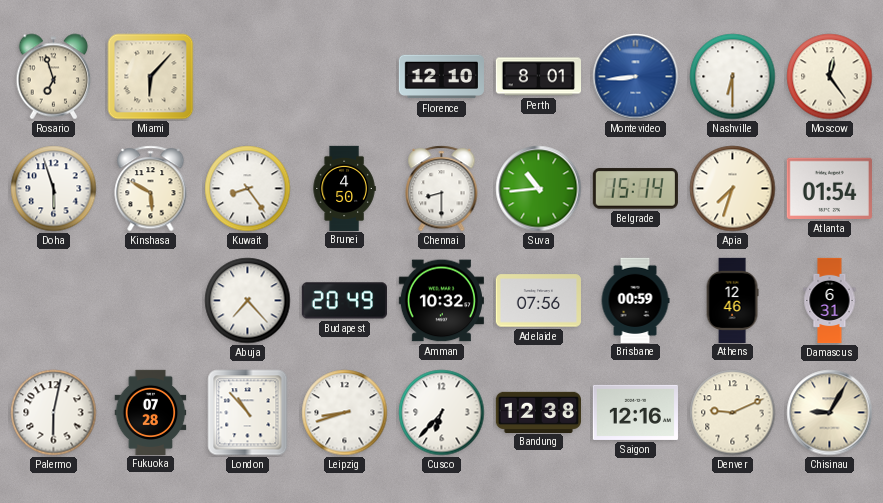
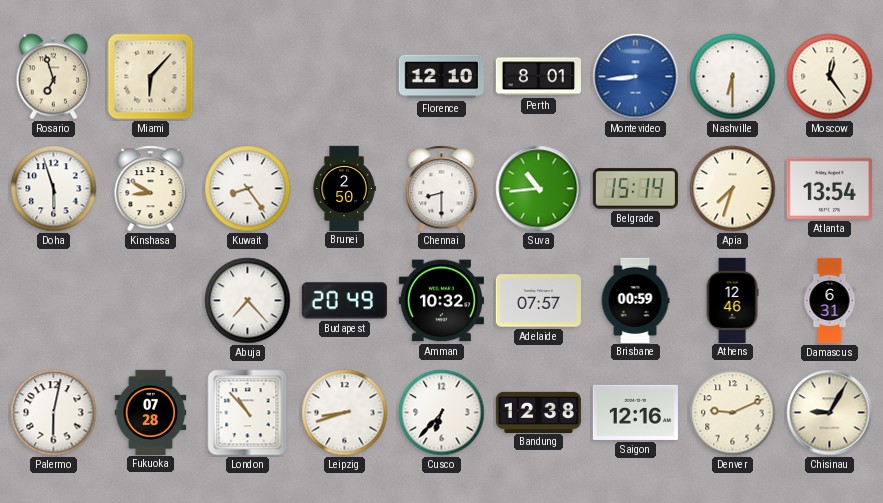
Kinshasa: 5:50 -> 8:50 (151, 189)
Brunei: 4:50 -> 2:50 (344, 188)
Atlanta: 01:54 -> 13:54 (829, 188)
Adelaide: 07:56 -> 07:57 (538, 301)
